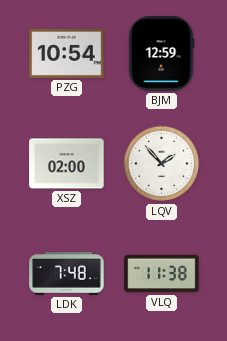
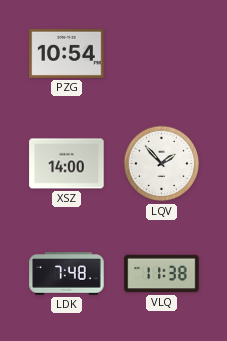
BJM: 12:59 -> none (161, 54)
XSZ: 02:00 -> 14:00 (67, 164)
